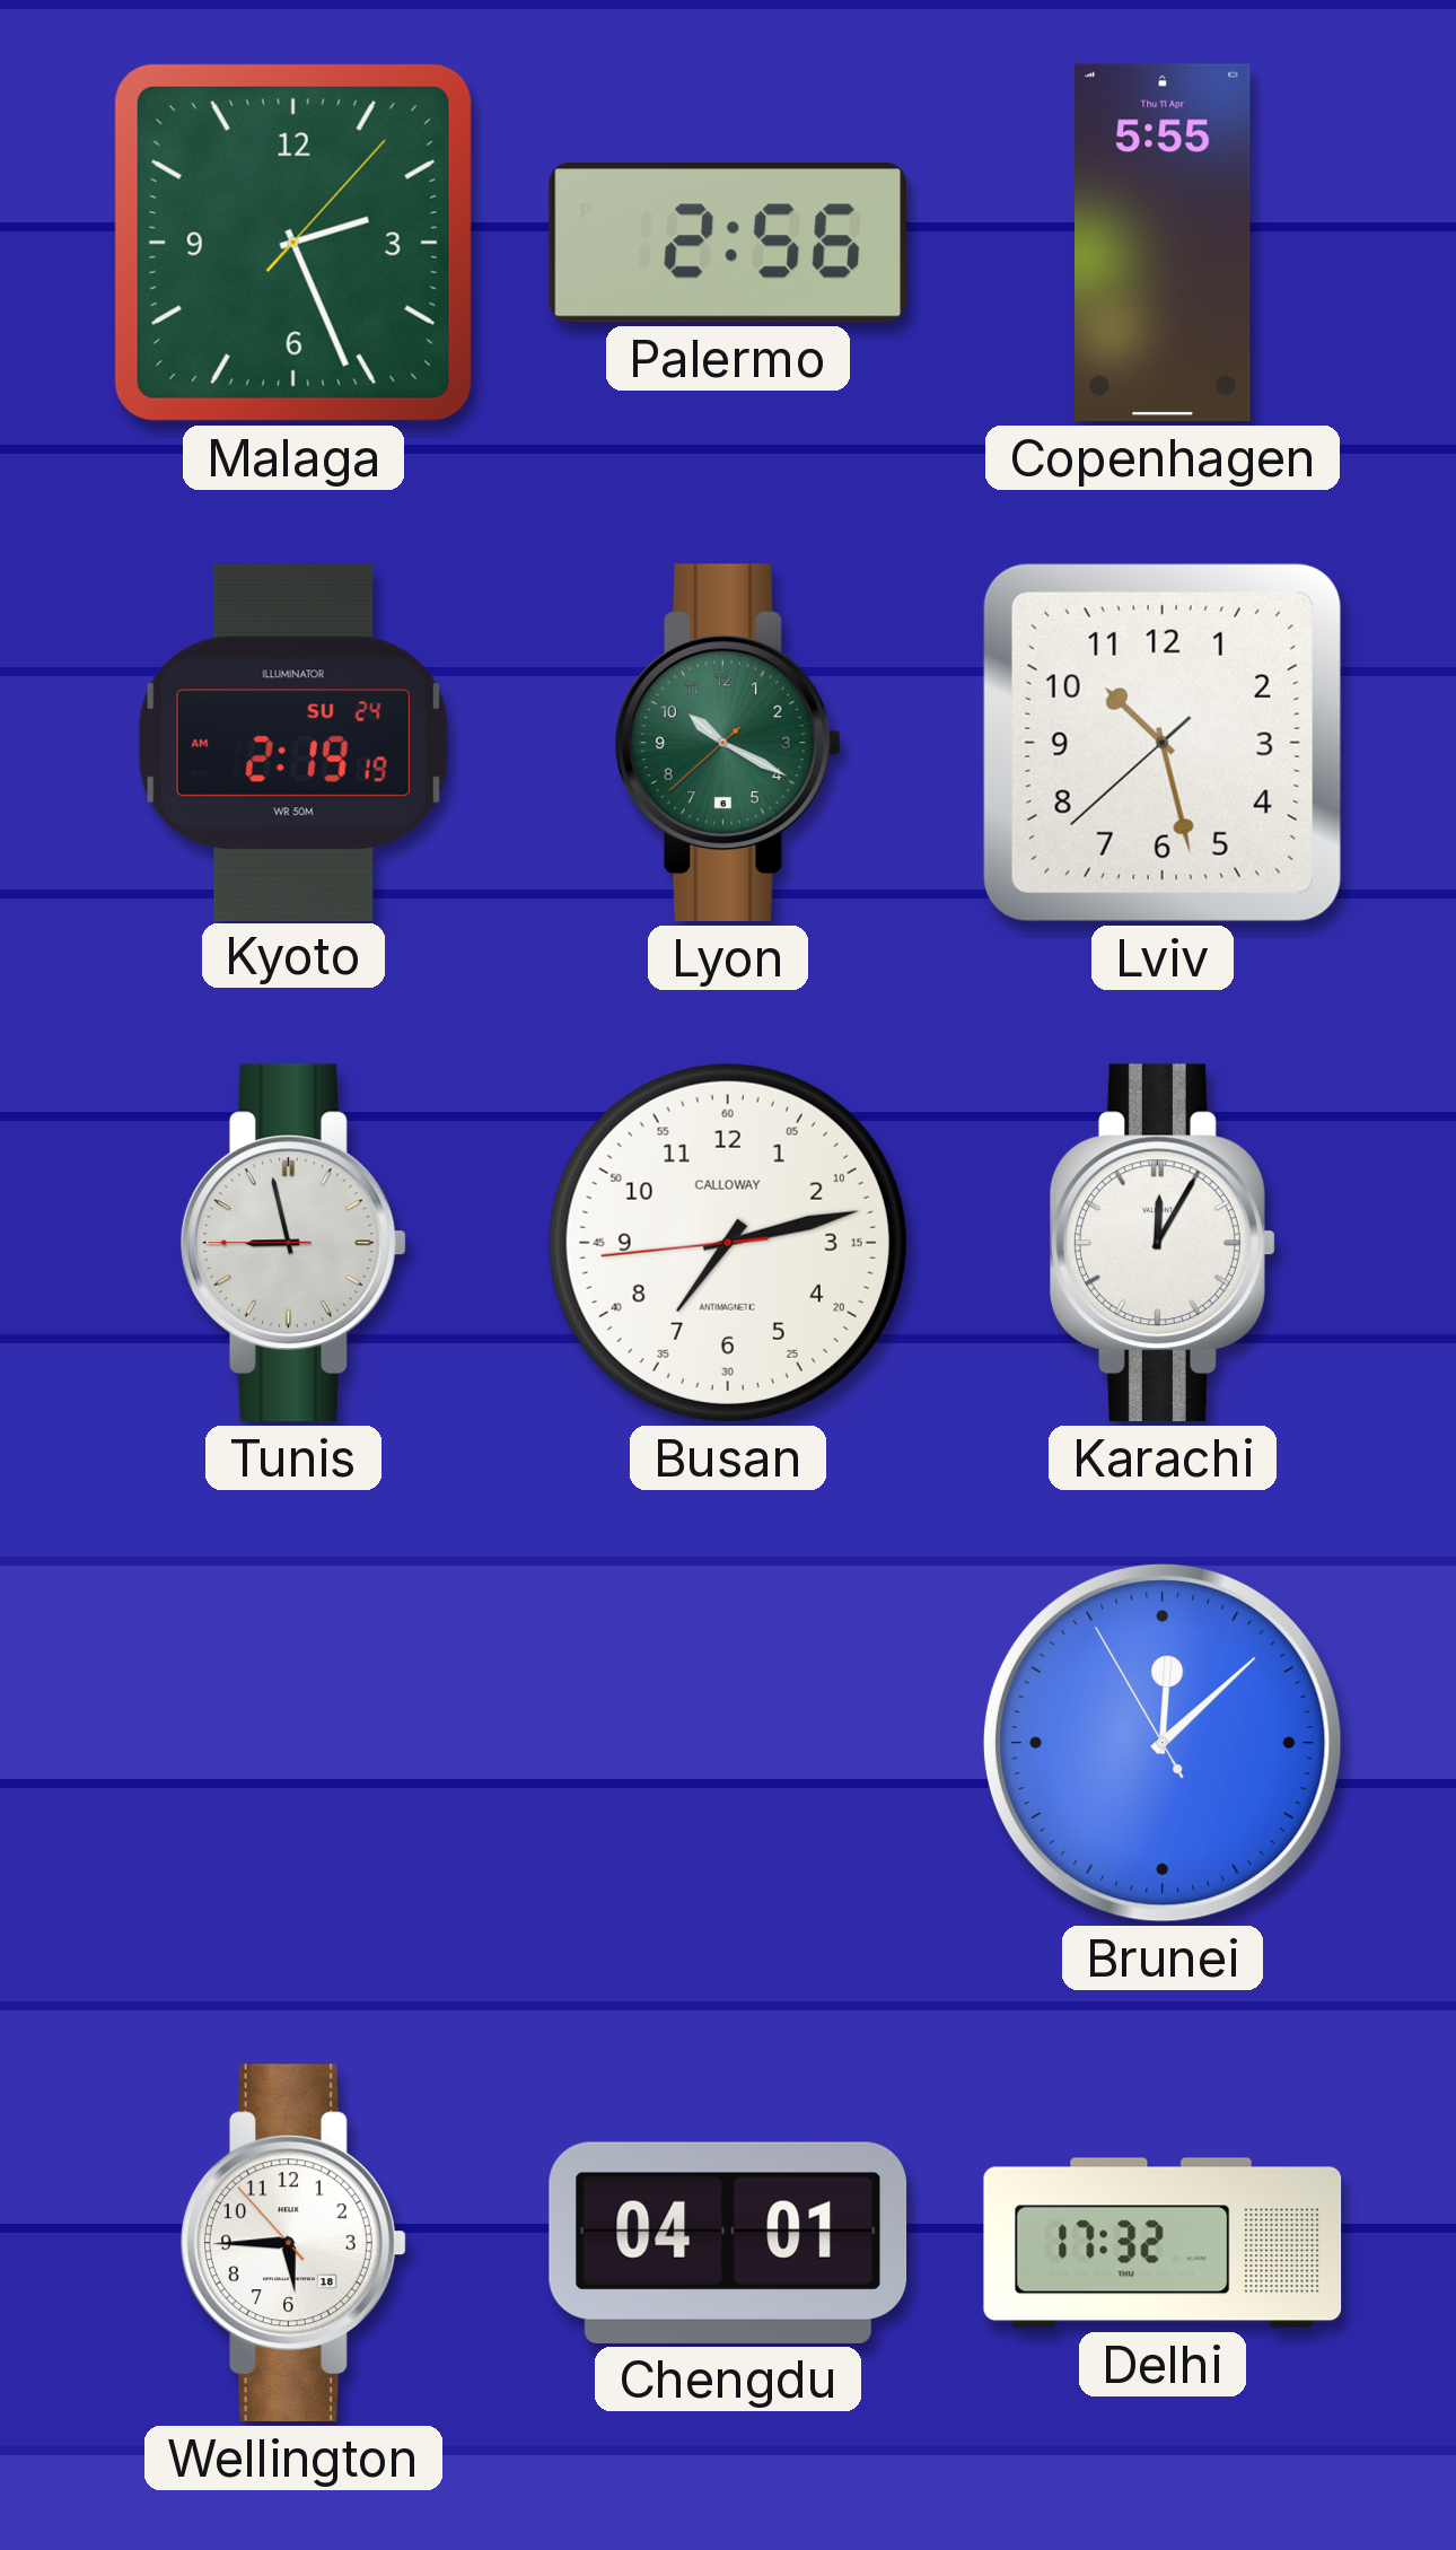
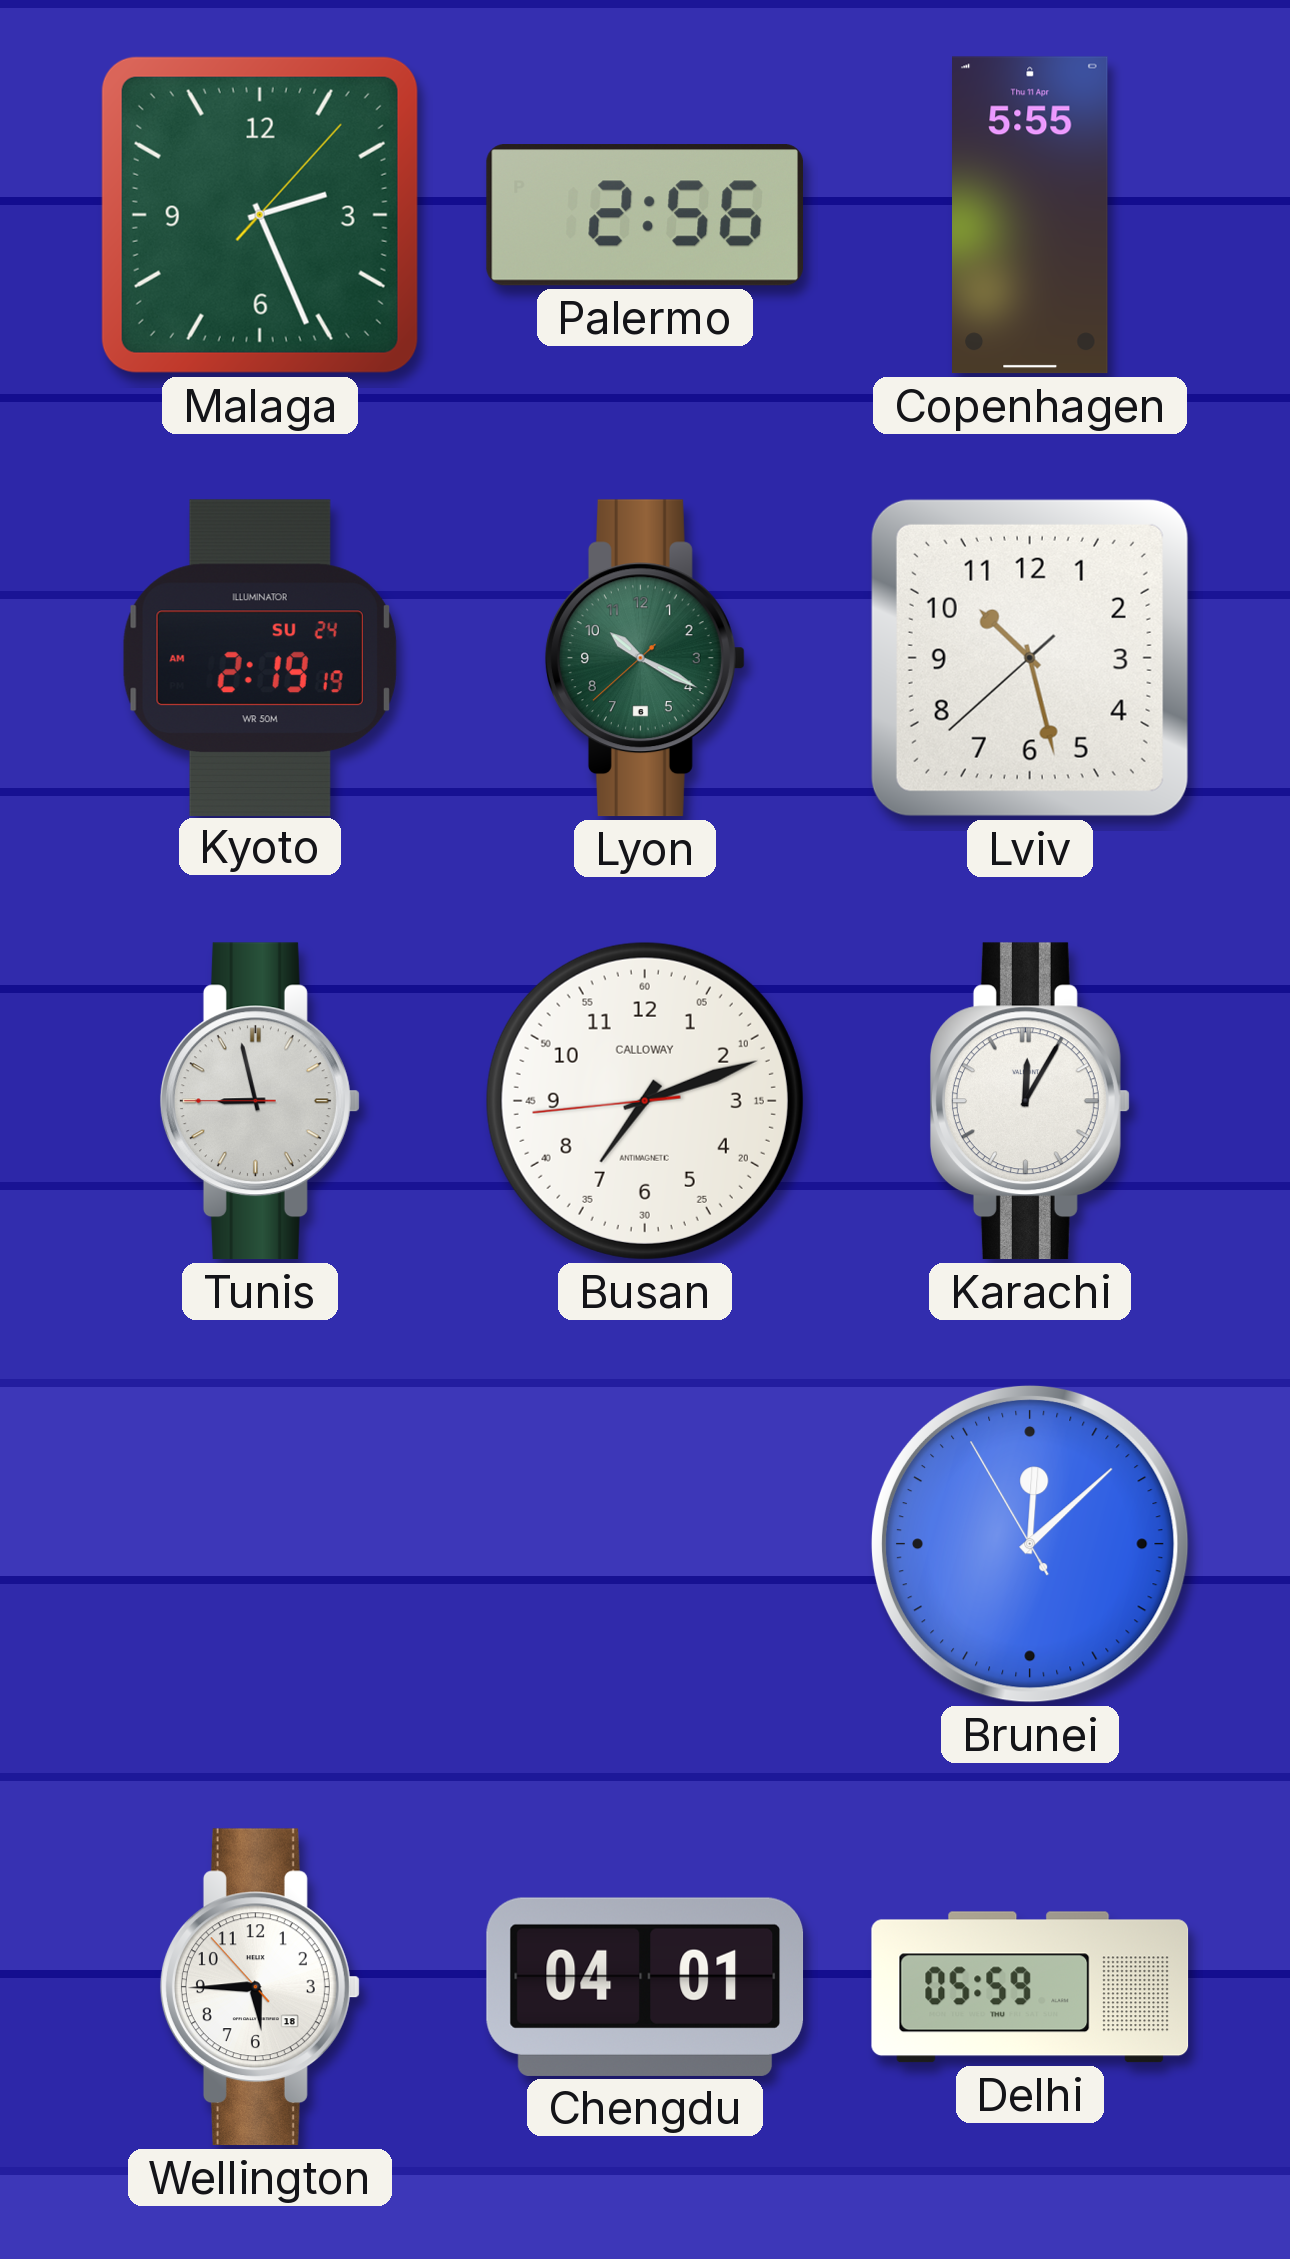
Busan: 7:12 -> 7:11 (645, 1101)
Delhi: 17:32 -> 05:59 (1030, 1987)
